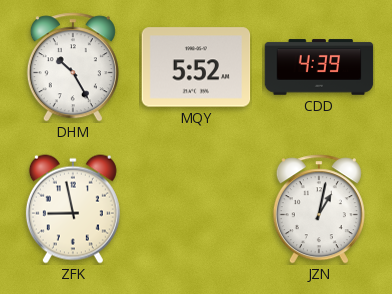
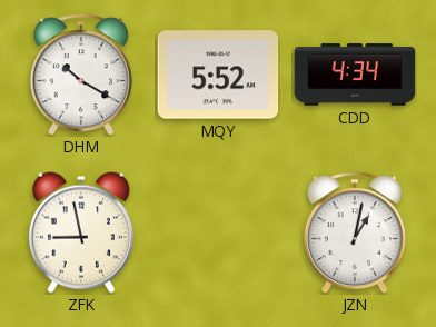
DHM: 10:25 -> 10:20 (81, 75)
CDD: 4:39 -> 4:34 (355, 75)
